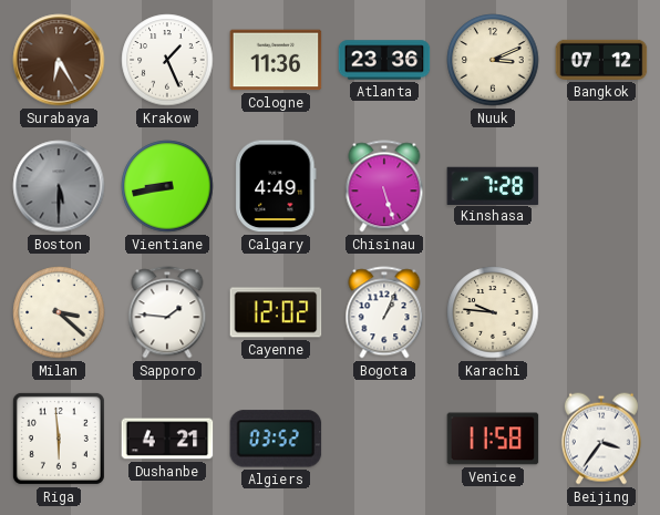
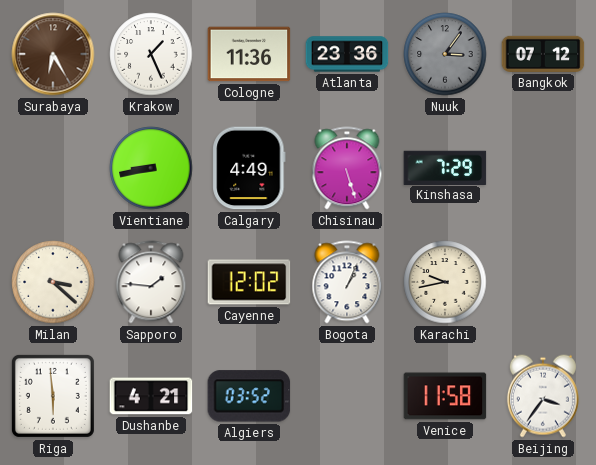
Nuuk: 3:11 -> 3:06 (445, 54)
Nuuk dial: cream -> grey (445, 54)
Boston: 5:30 -> none (59, 186)
Kinshasa: 7:28 -> 7:29 (445, 167)
Karachi: 9:46 -> 9:43 (445, 282)
